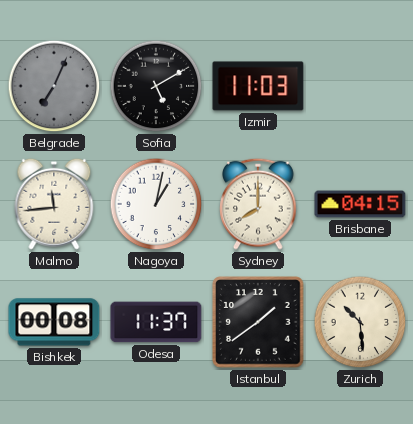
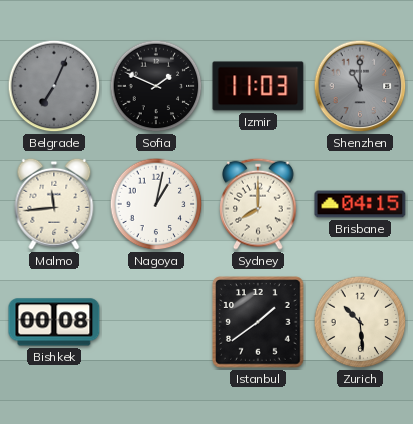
Sofia: 5:10 -> 1:49 (156, 86)
Shenzhen: none -> 11:00 (360, 86)
Odesa: 11:37 -> none (156, 322)
